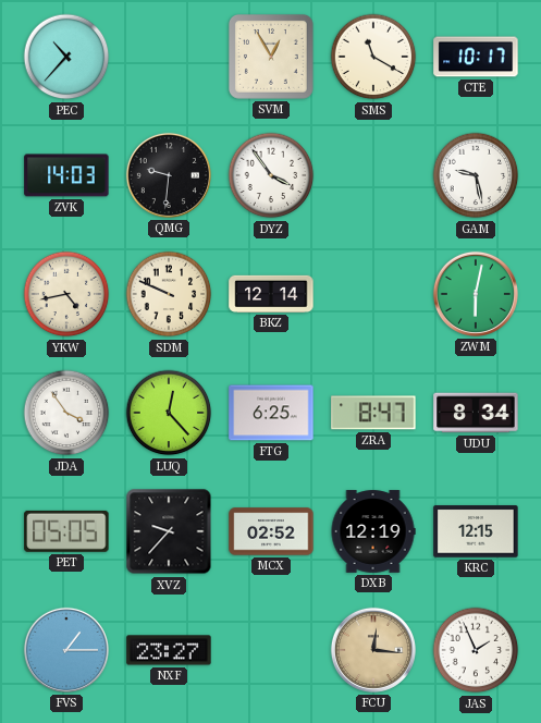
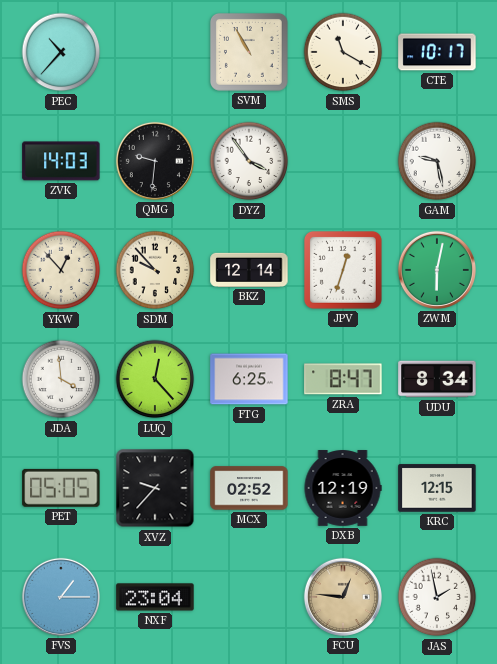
SVM: 12:55 -> 10:55 (250, 53)
YKW: 4:43 -> 12:53 (61, 270)
SDM: 9:49 -> 9:53 (155, 270)
JPV: none -> 12:33 (344, 271)
JDA: 3:54 -> 3:59 (61, 379)
NXF: 23:27 -> 23:04 (155, 597)
FCU: 12:16 -> 12:46 (343, 597)
JAS: 1:56 -> 1:58 (437, 597)
